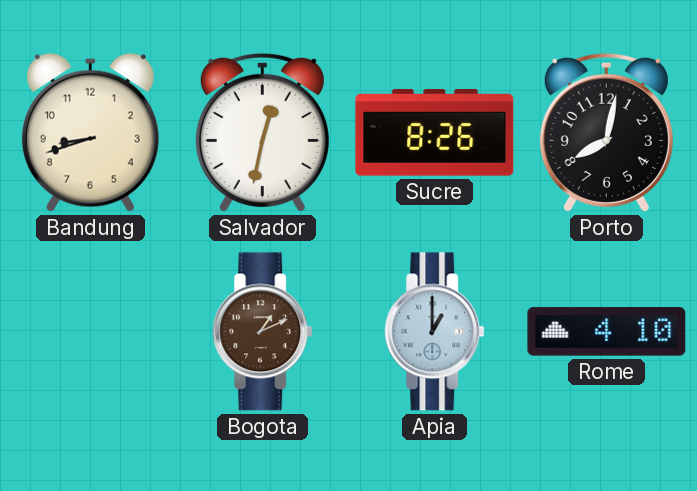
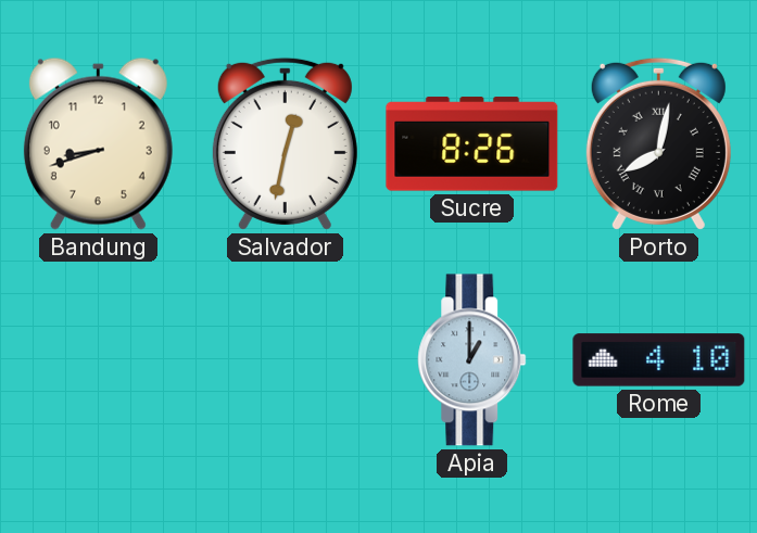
Porto numerals: Arabic -> Roman (658, 143)
Bogota: 1:11 -> none (263, 332)
